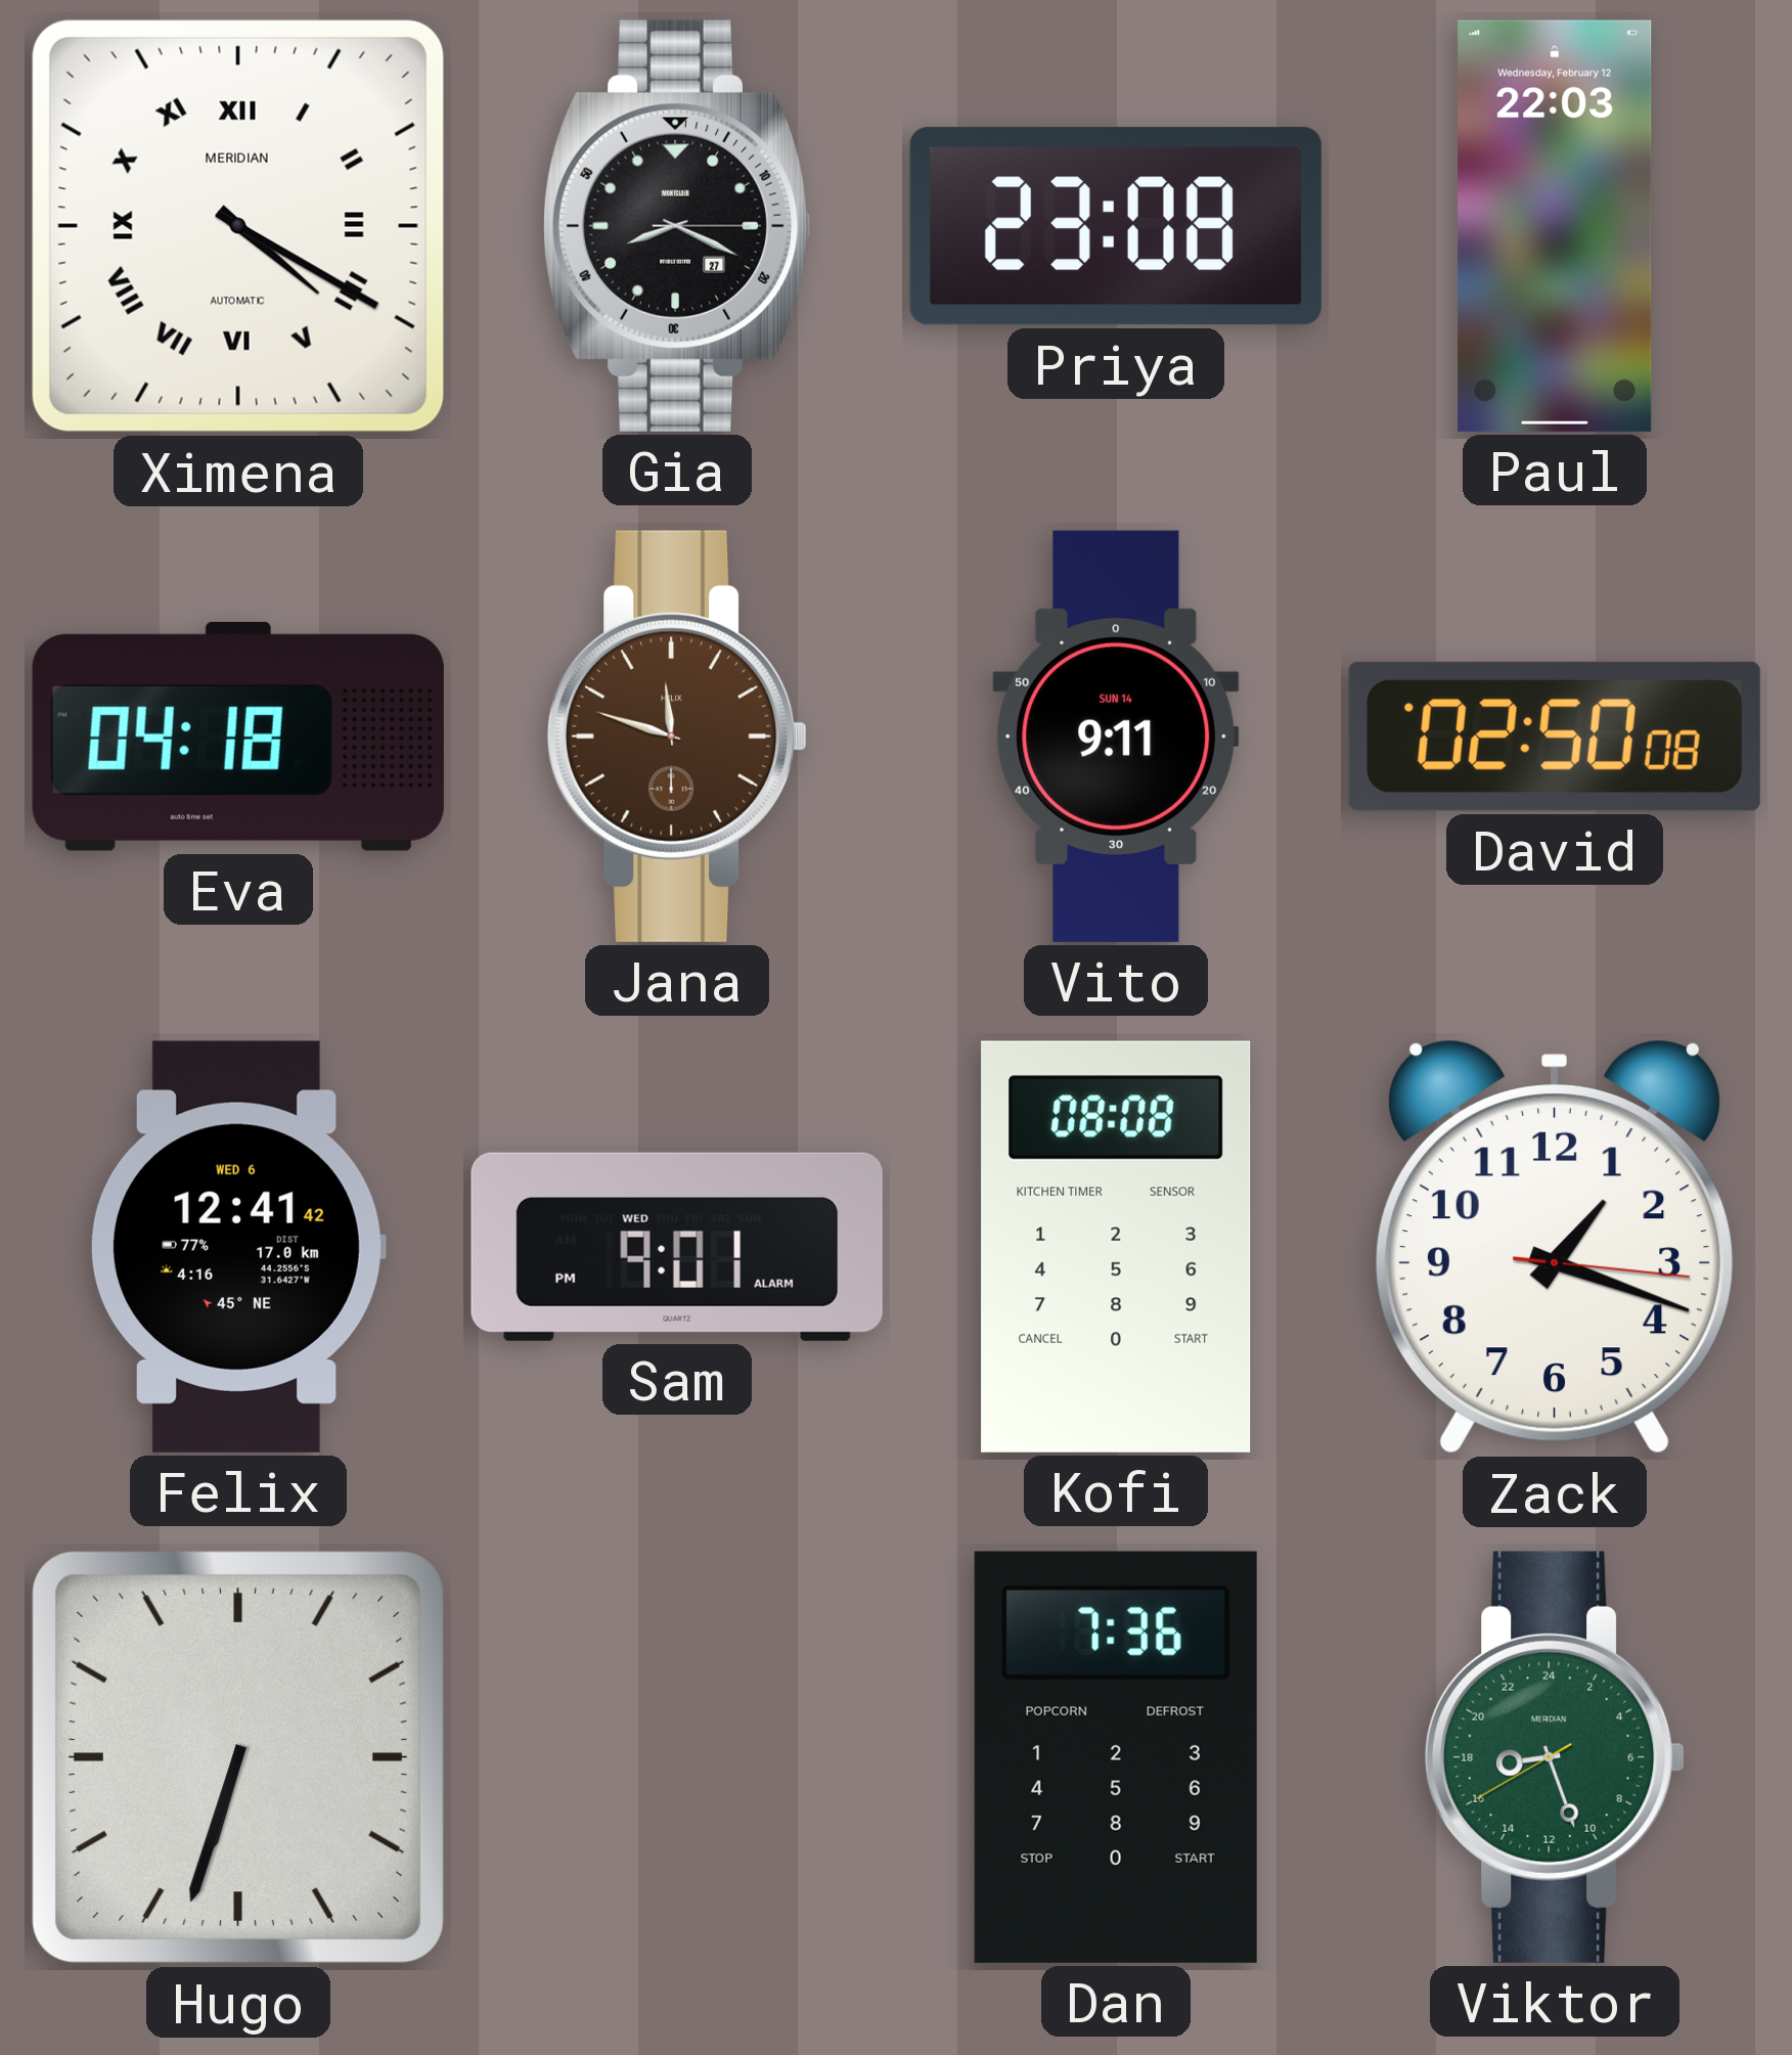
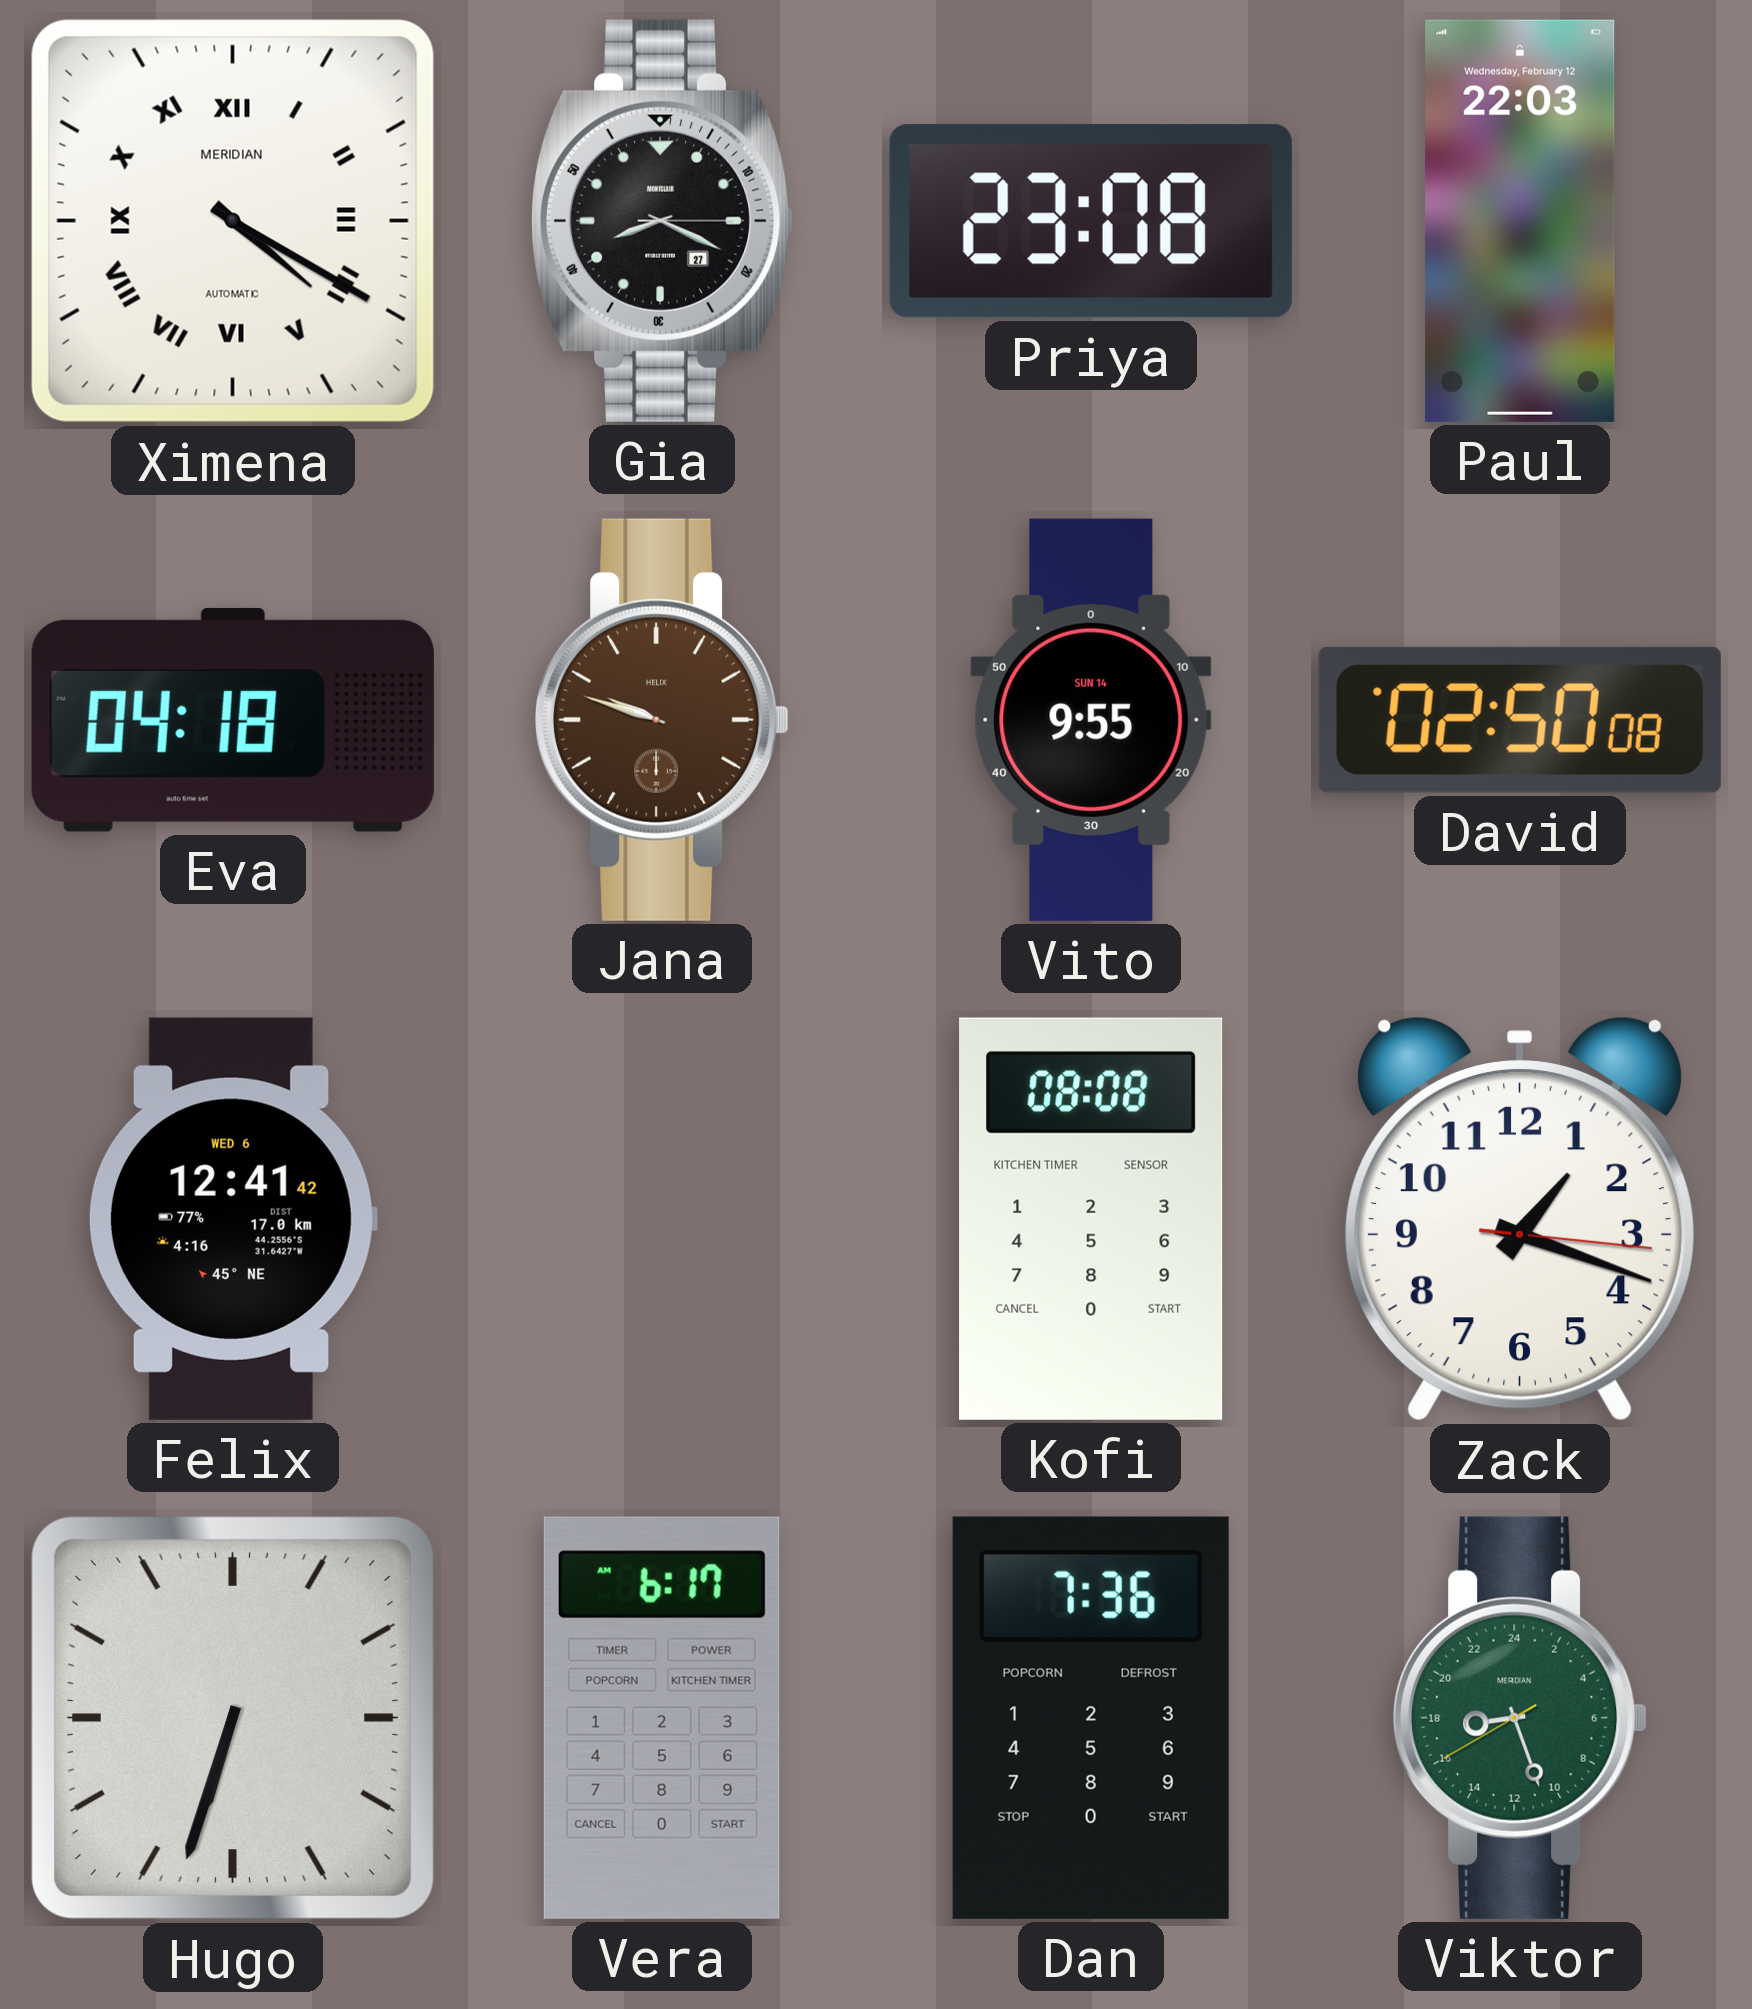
Jana: 11:48 -> 9:48 (662, 720)
Vito: 9:11 -> 9:55 (1091, 720)
Sam: 9:01 -> none (677, 1247)
Vera: none -> 6:17 (662, 1718)
